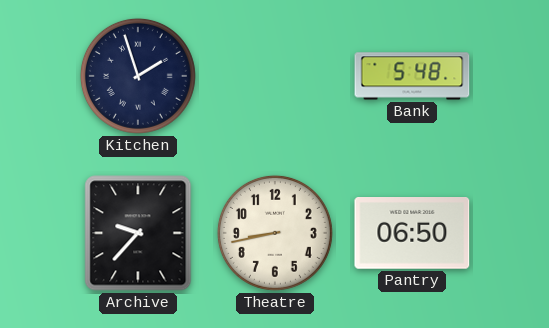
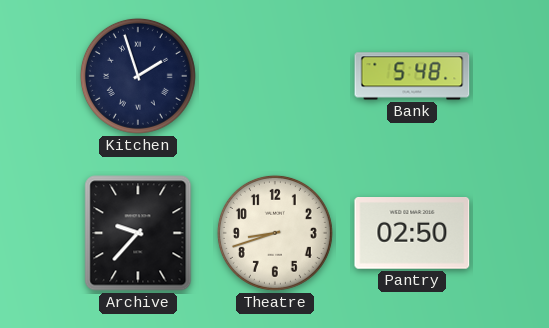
Theatre: 8:43 -> 8:42 (275, 233)
Pantry: 06:50 -> 02:50 (412, 234)
